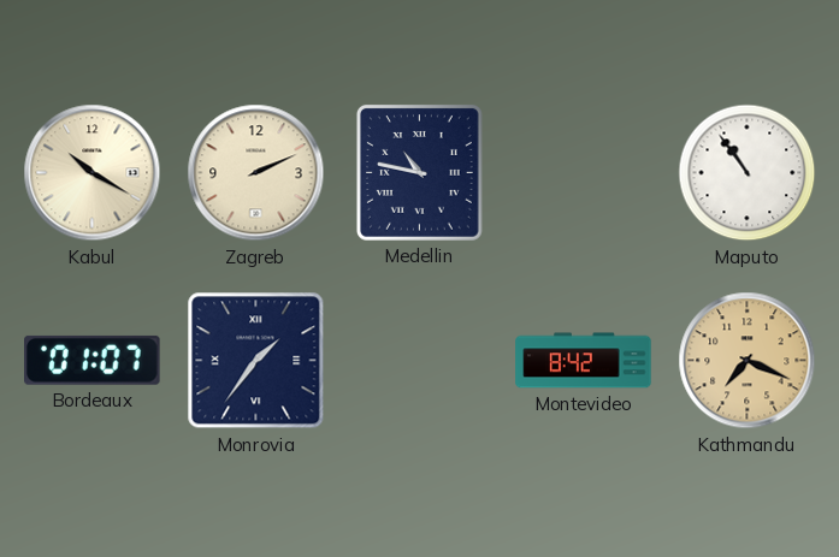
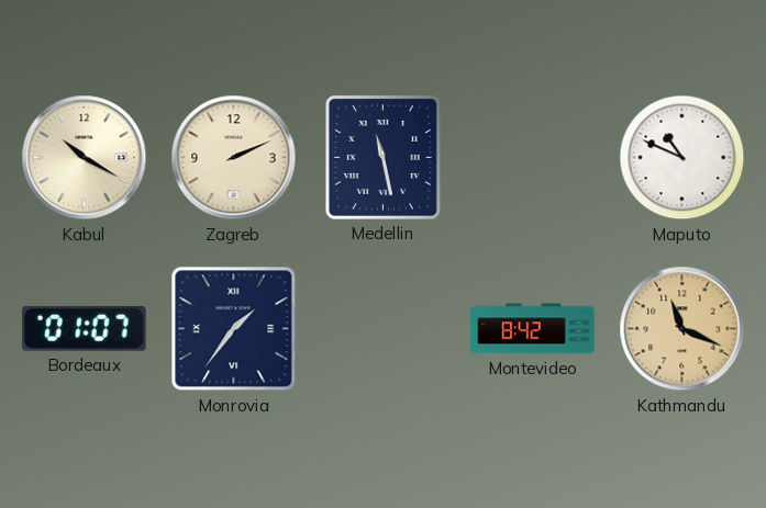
Medellin: 10:47 -> 11:28 (382, 157)
Maputo: 10:54 -> 10:49 (682, 158)
Kathmandu: 7:19 -> 11:19 (682, 329)
